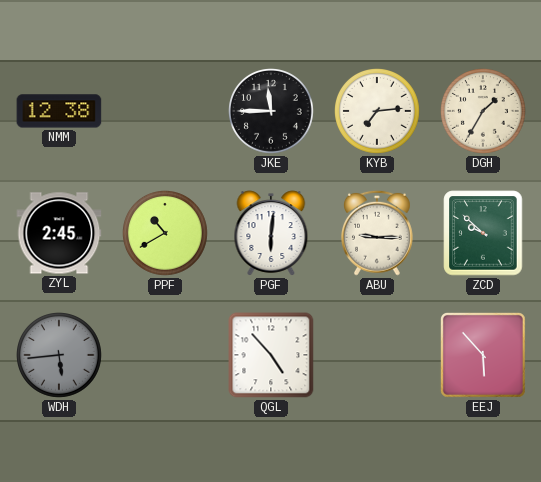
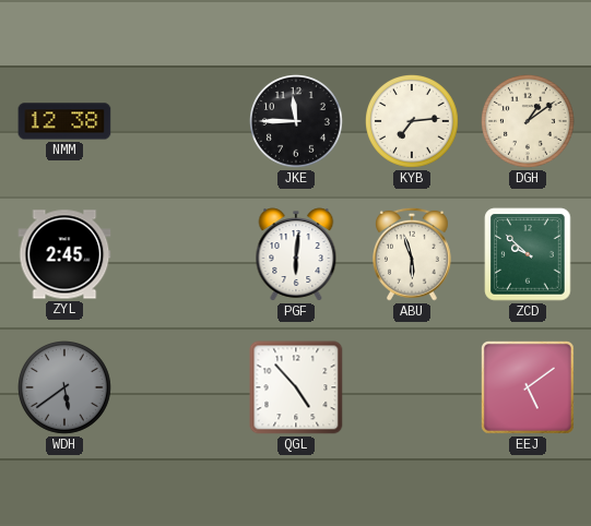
DGH: 1:35 -> 1:09 (529, 122)
PPF: 10:40 -> none (166, 234)
ABU: 9:15 -> 5:57 (413, 254)
WDH: 5:44 -> 5:39 (66, 388)
EEJ: 5:53 -> 5:09 (528, 387)
